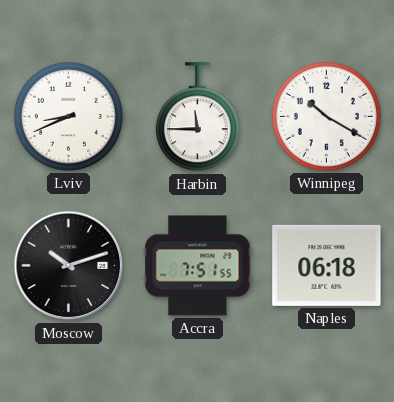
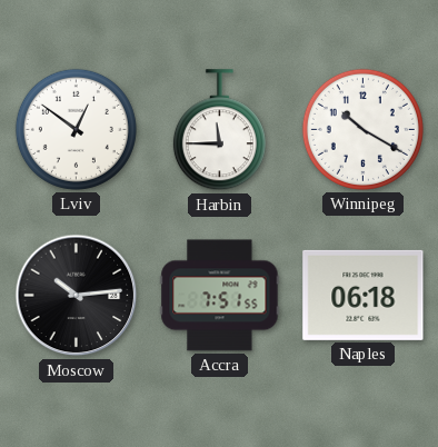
Lviv: 8:41 -> 12:51 (76, 129)
Moscow: 10:12 -> 10:14 (77, 296)
